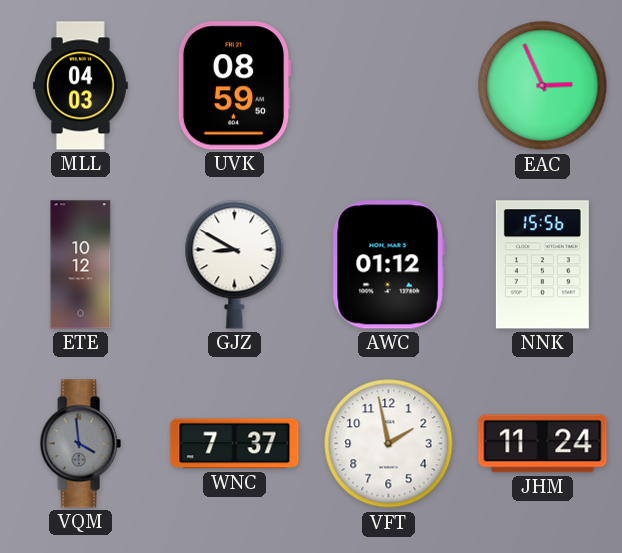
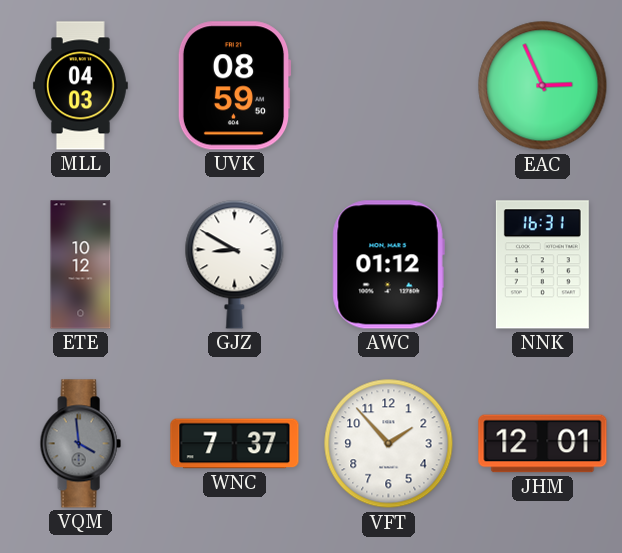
NNK: 15:56 -> 16:31 (542, 265)
VFT: 1:58 -> 1:53 (389, 444)
JHM: 11:24 -> 12:01 (543, 444)
